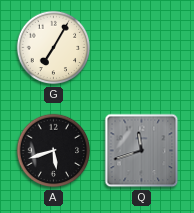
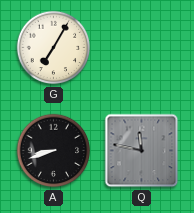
A: 5:42 -> 8:42 (54, 151)
Q: 11:42 -> 11:47 (142, 151)
